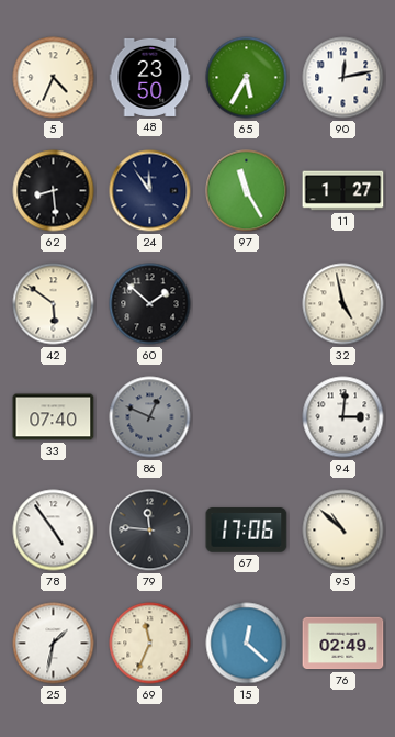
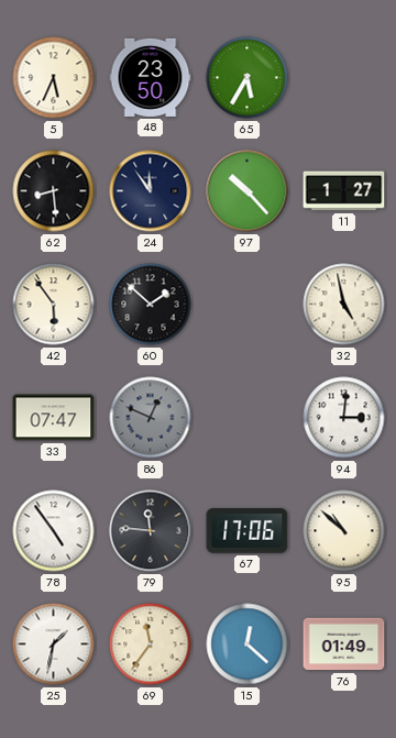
5: 4:34 -> 5:34 (54, 78)
90: 12:13 -> none (343, 78)
97: 11:25 -> 10:23 (248, 191)
42: 5:51 -> 5:54 (54, 305)
33: 07:40 -> 07:47 (54, 418)
69: 11:34 -> 11:36 (151, 645)
76: 02:49 -> 01:49 (344, 645)
